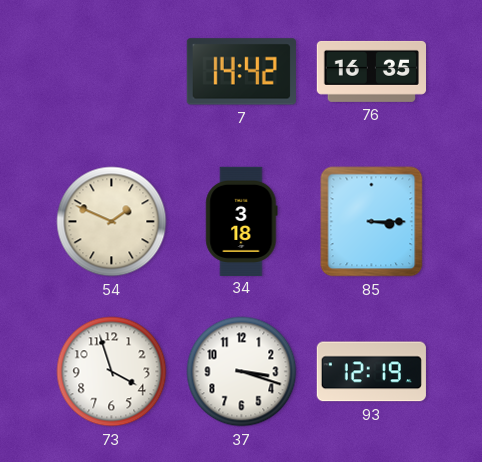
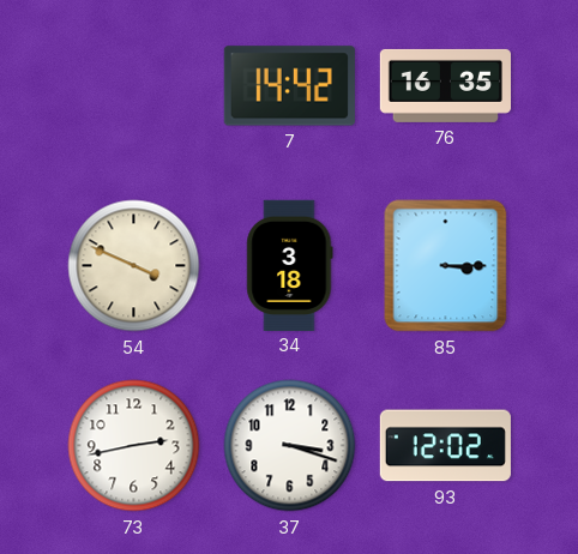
54: 1:49 -> 3:49 (134, 266)
73: 3:57 -> 2:43 (134, 446)
93: 12:19 -> 12:02 (445, 446)
